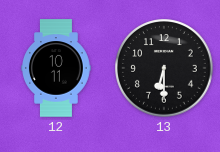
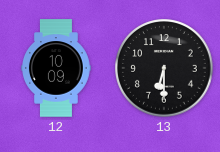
12: 10:11 -> 10:09 (57, 68)
